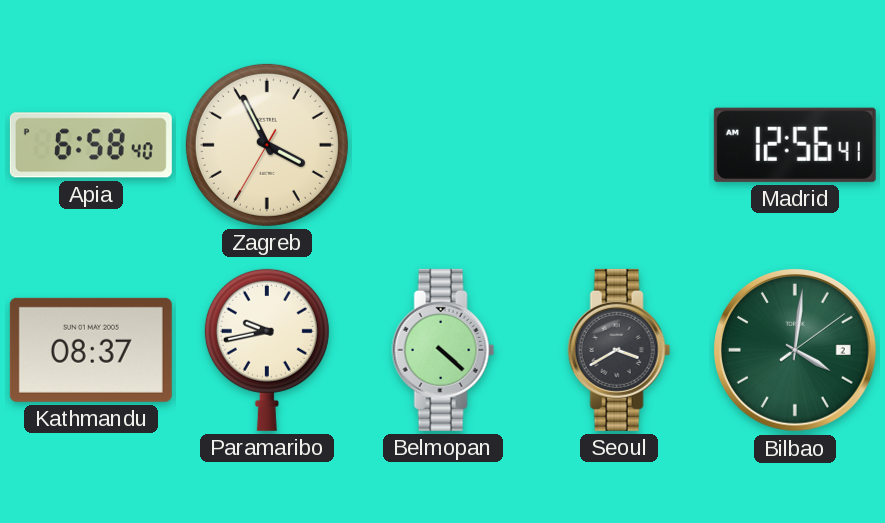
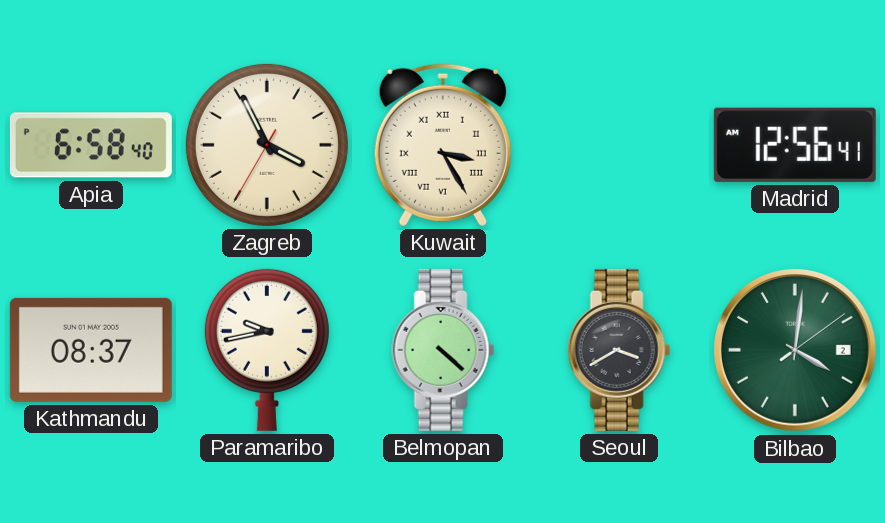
Kuwait: none -> 3:25 (443, 145)
